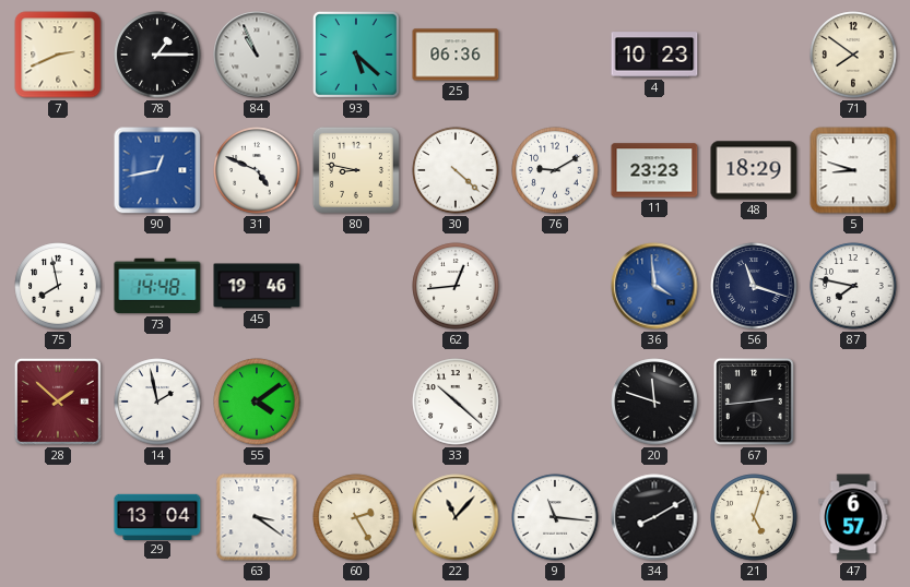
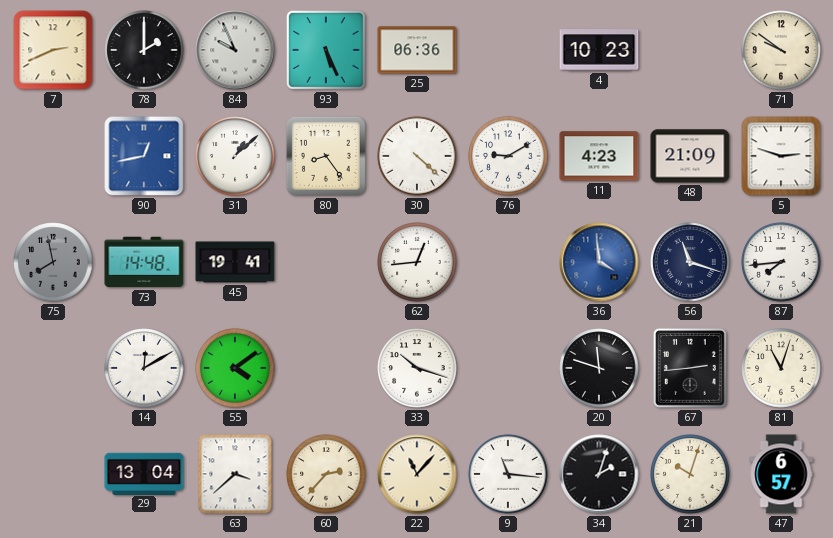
78: 1:15 -> 2:00 (144, 50)
84: 10:56 -> 9:56 (235, 50)
93: 5:22 -> 5:26 (326, 50)
71: 7:51 -> 9:51 (781, 50)
31: 4:49 -> 1:08 (235, 156)
80: 8:47 -> 8:24 (326, 156)
11: 23:23 -> 4:23 (599, 156)
48: 18:29 -> 21:09 (690, 156)
5: 8:48 -> 2:48 (781, 156)
75 dial: white -> grey (53, 262)
45: 19:46 -> 19:41 (235, 262)
87: 7:47 -> 7:44 (781, 262)
28: 1:52 -> none (58, 402)
14: 1:58 -> 12:10 (144, 368)
33: 10:22 -> 10:18 (417, 368)
81: none -> 11:03 (781, 368)
63: 3:21 -> 3:38 (235, 474)
60: 2:25 -> 2:37 (326, 474)
34: 8:10 -> 2:03 (599, 474)
21: 5:03 -> 10:03 (690, 474)
